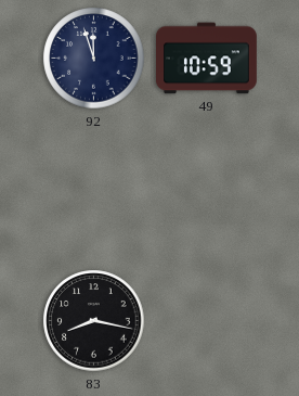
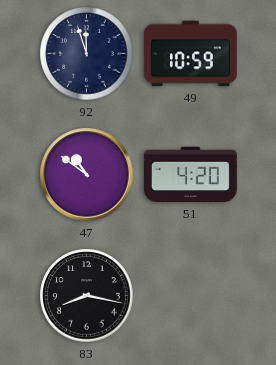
47: none -> 10:51 (87, 175)
51: none -> 4:20 (190, 175)
